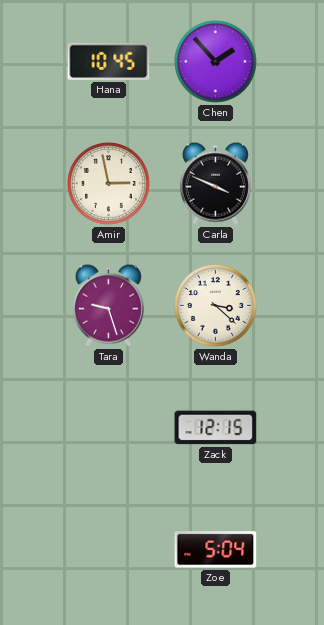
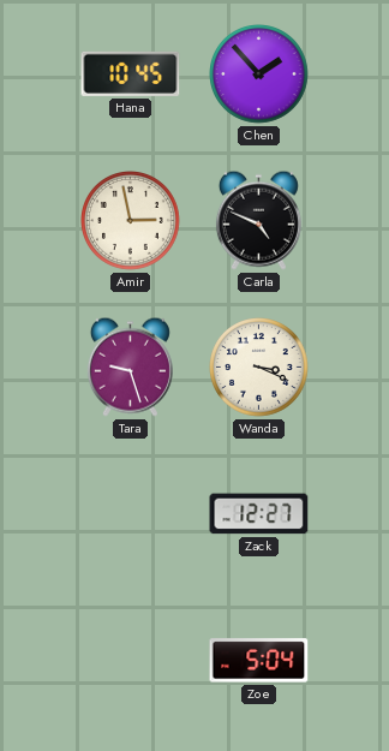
Carla: 3:49 -> 4:49 (258, 220)
Wanda: 3:22 -> 3:19 (259, 368)
Zack: 12:15 -> 12:27 (259, 514)
